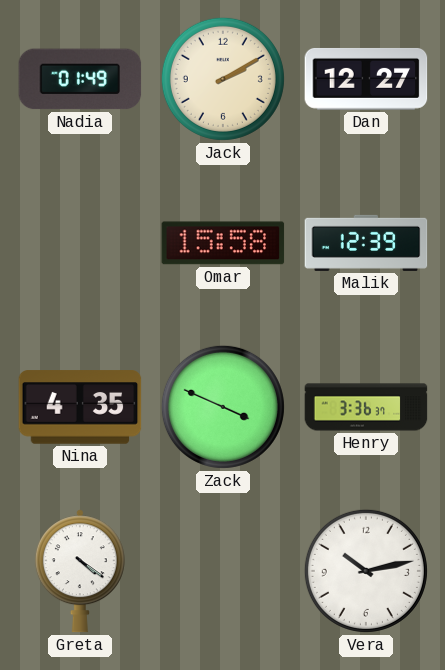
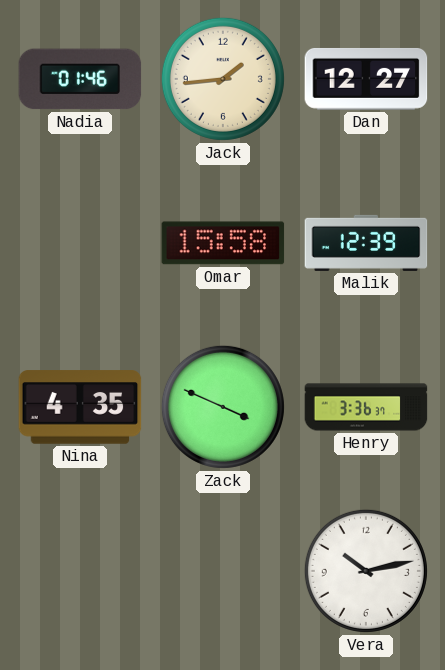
Nadia: 01:49 -> 01:46 (80, 79)
Jack: 2:10 -> 1:44 (223, 79)
Greta: 4:21 -> none (80, 571)
